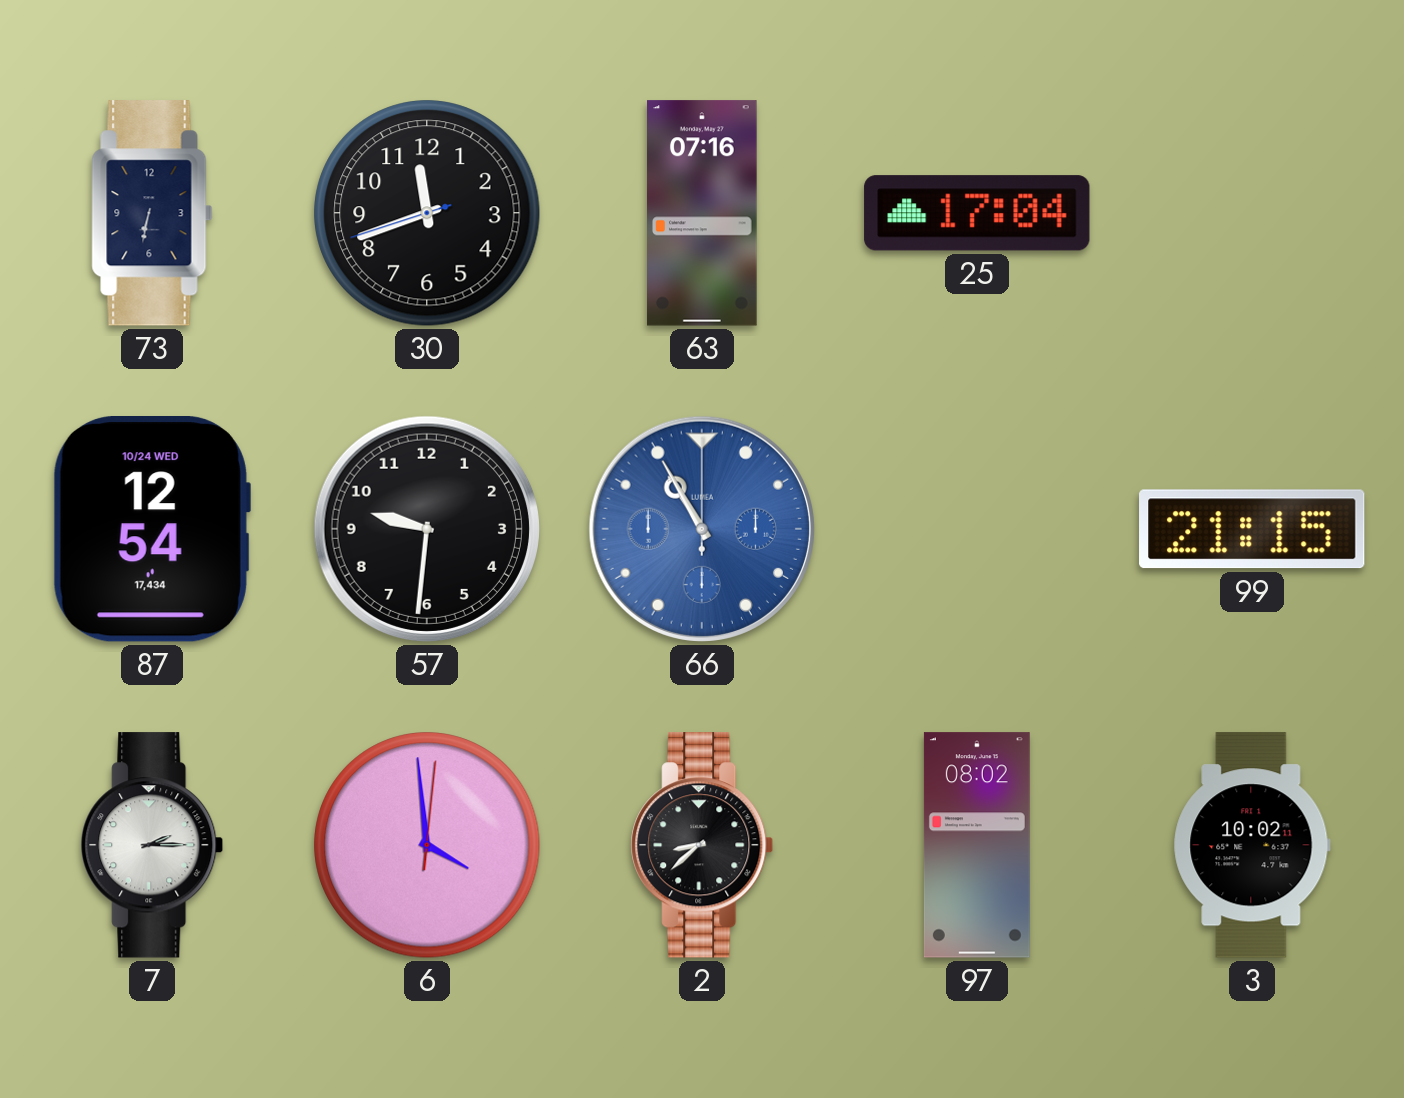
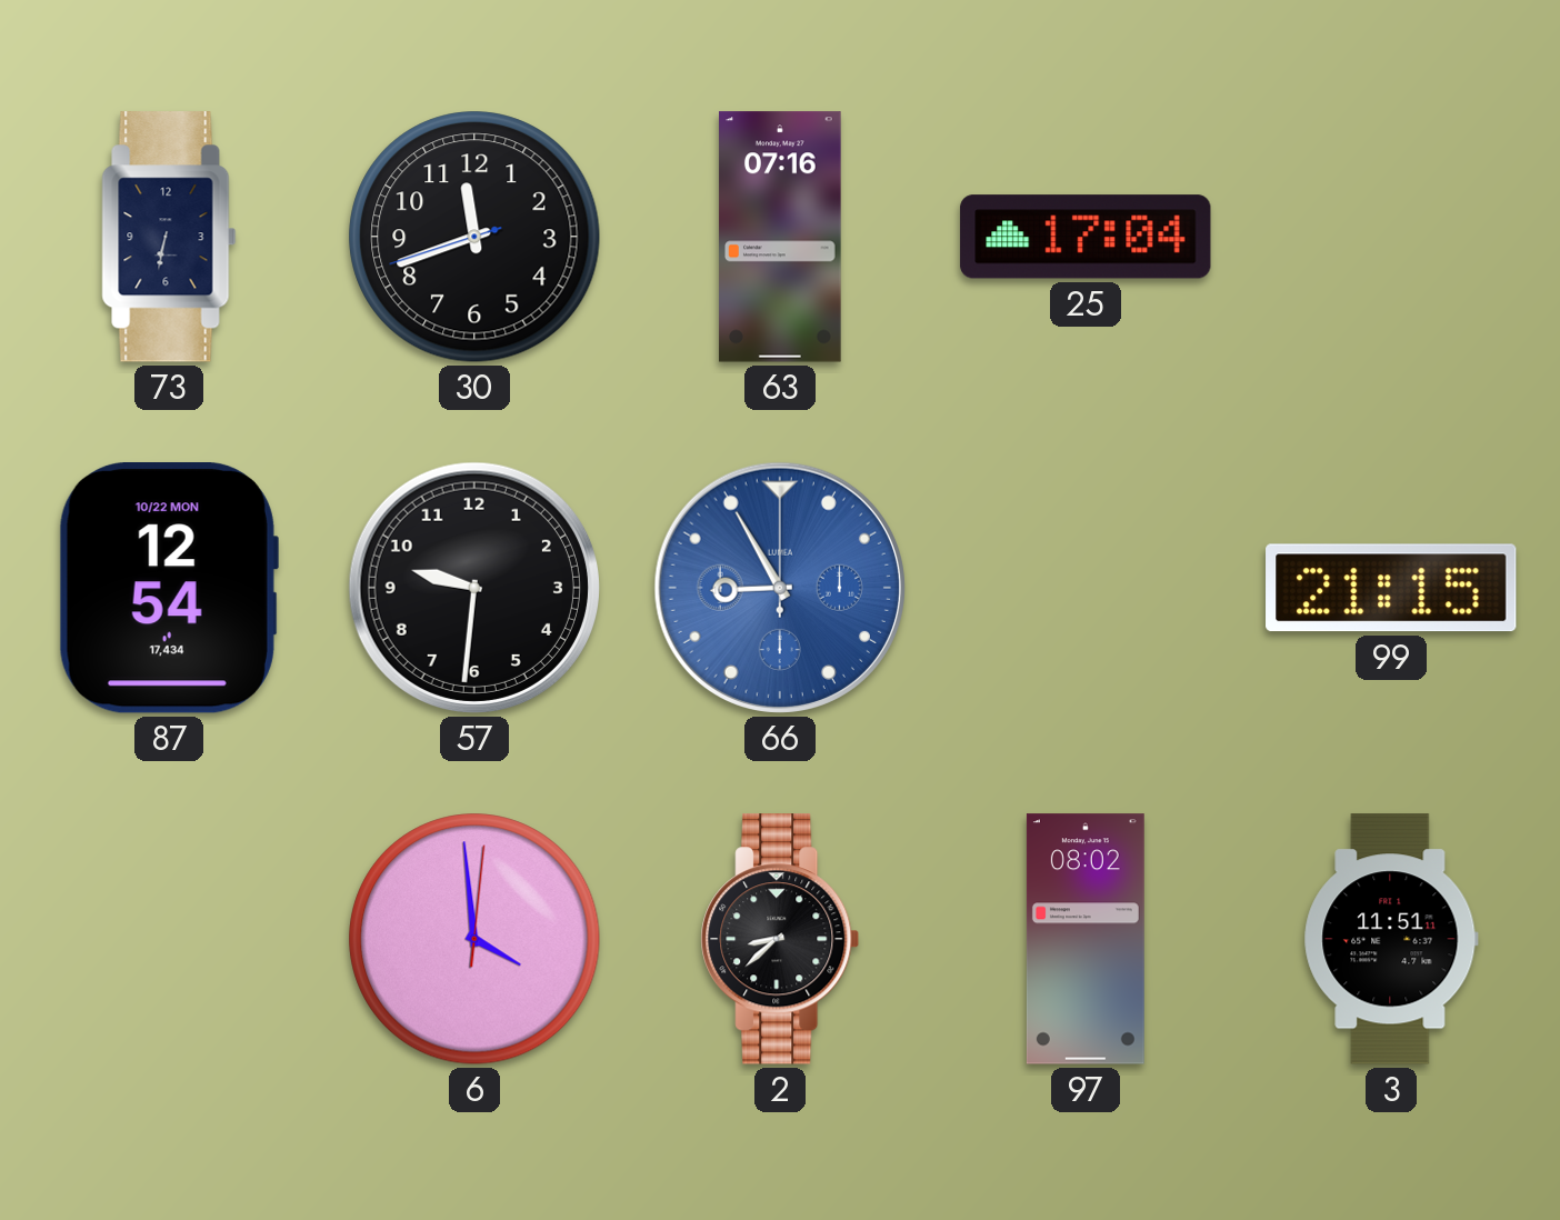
87 date: 10/24 WED -> 10/22 MON (169, 589)
66: 10:55 -> 8:55 (780, 588)
7: 2:15 -> none (152, 845)
3: 10:02 -> 11:51 (1391, 939)
